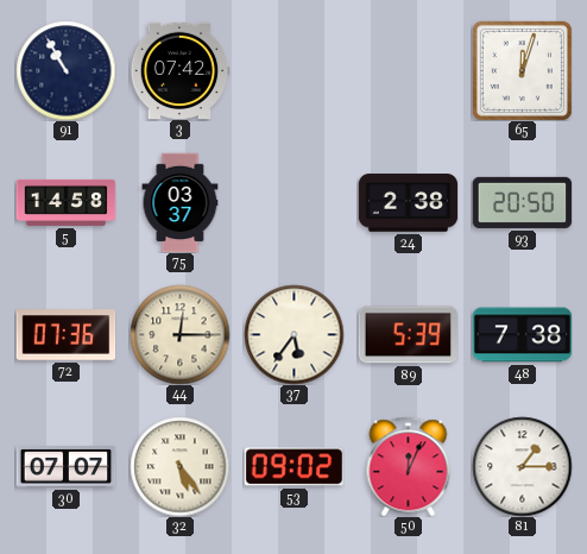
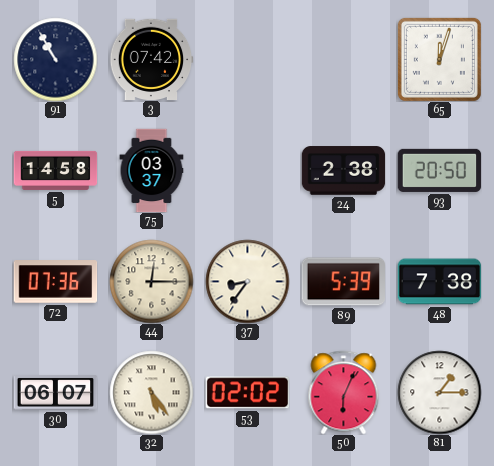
37: 5:36 -> 8:36 (247, 281)
30: 07:07 -> 06:07 (55, 393)
53: 09:02 -> 02:02 (247, 393)
50: 12:04 -> 6:04 (344, 392)
